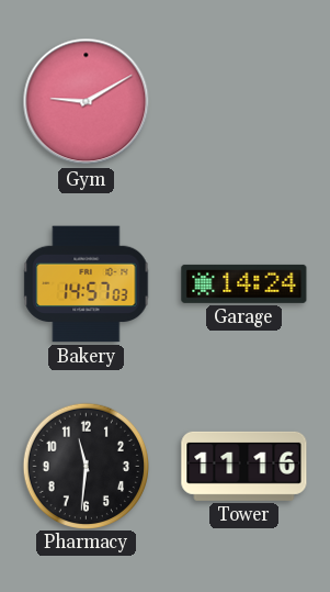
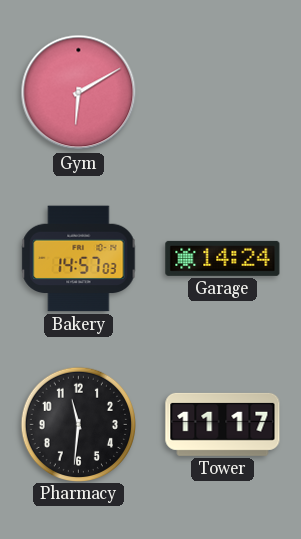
Gym: 9:10 -> 6:10 (79, 93)
Tower: 11:16 -> 11:17 (223, 424)
